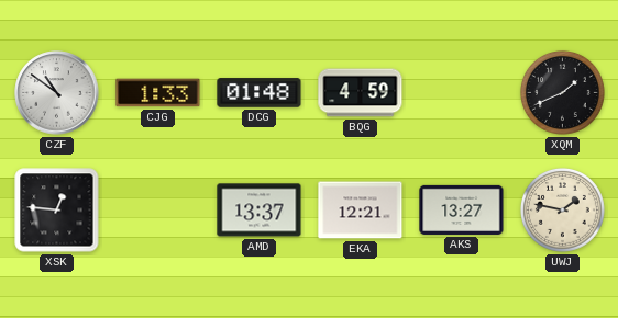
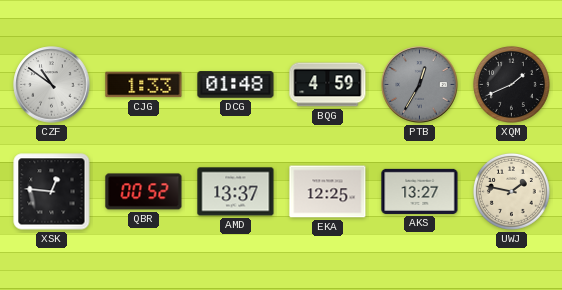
PTB: none -> 12:35 (420, 85)
QBR: none -> 00:52 (144, 192)
EKA: 12:21 -> 12:25 (328, 192)
